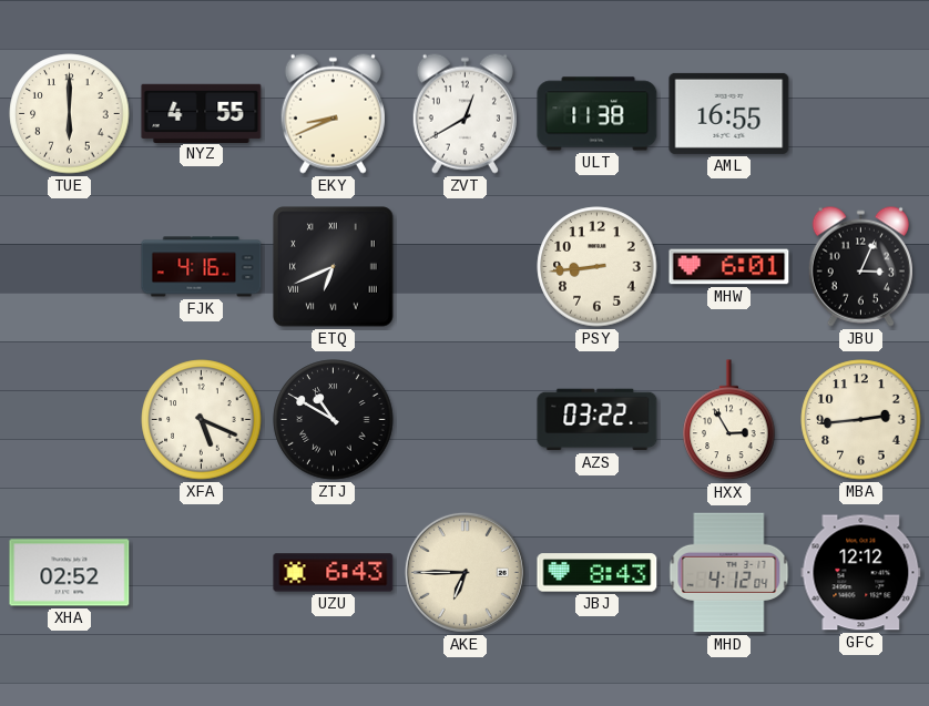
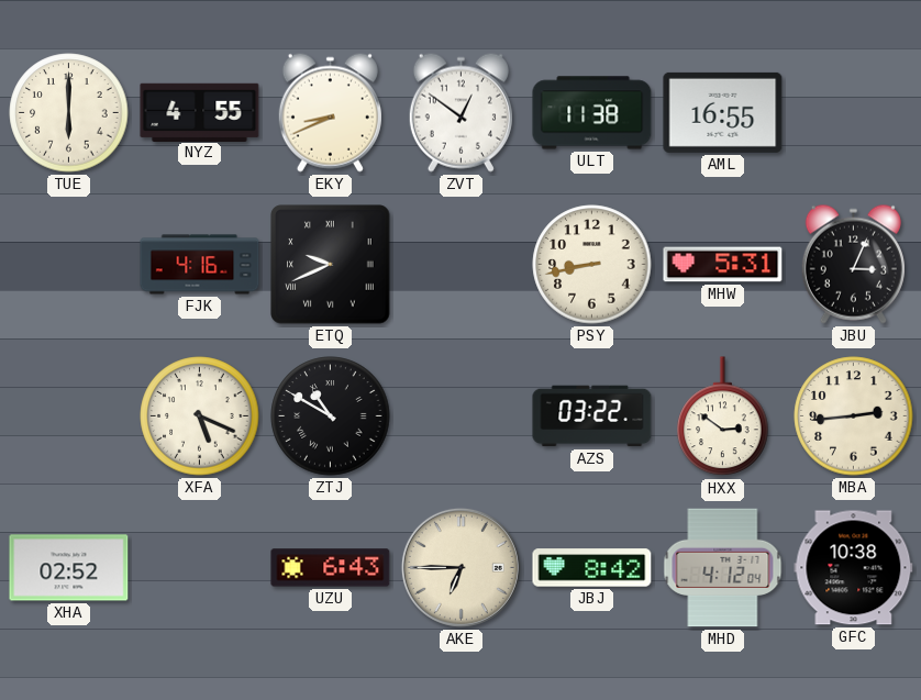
ZVT: 12:40 -> 12:51 (460, 112)
ETQ: 6:41 -> 9:41 (331, 265)
PSY: 8:44 -> 8:43 (592, 265)
MHW: 6:01 -> 5:31 (723, 265)
HXX: 2:55 -> 2:51 (723, 416)
JBJ: 8:43 -> 8:42 (592, 568)
GFC: 12:12 -> 10:38 (854, 568)
